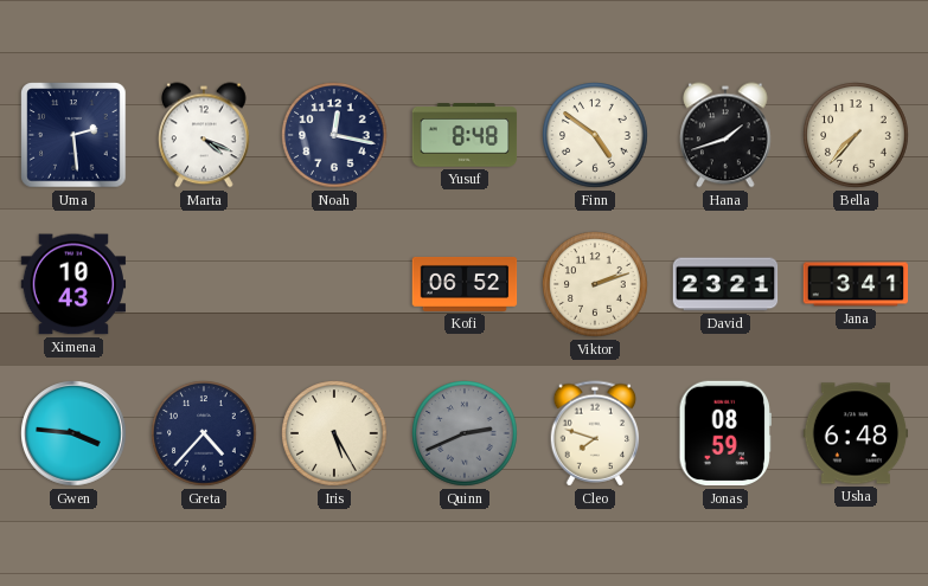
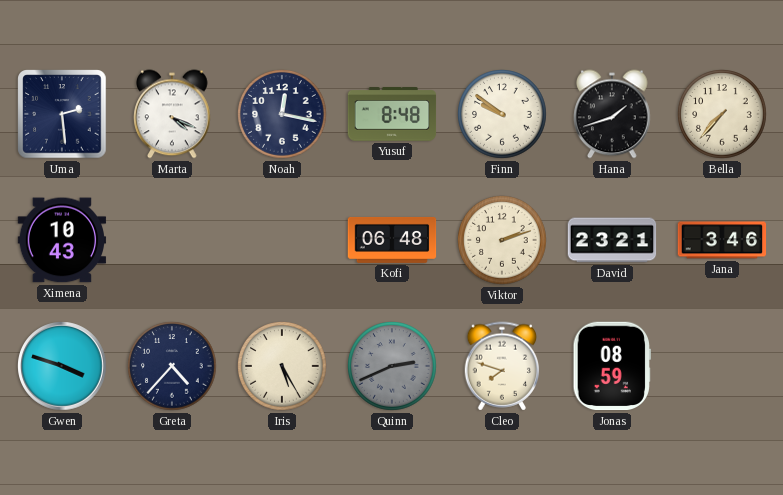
Finn: 4:51 -> 9:51 (502, 114)
Kofi: 06:52 -> 06:48 (392, 240)
Jana: 3:41 -> 3:46 (722, 240)
Gwen: 3:46 -> 3:48 (62, 366)
Usha: 6:48 -> none (856, 433)
